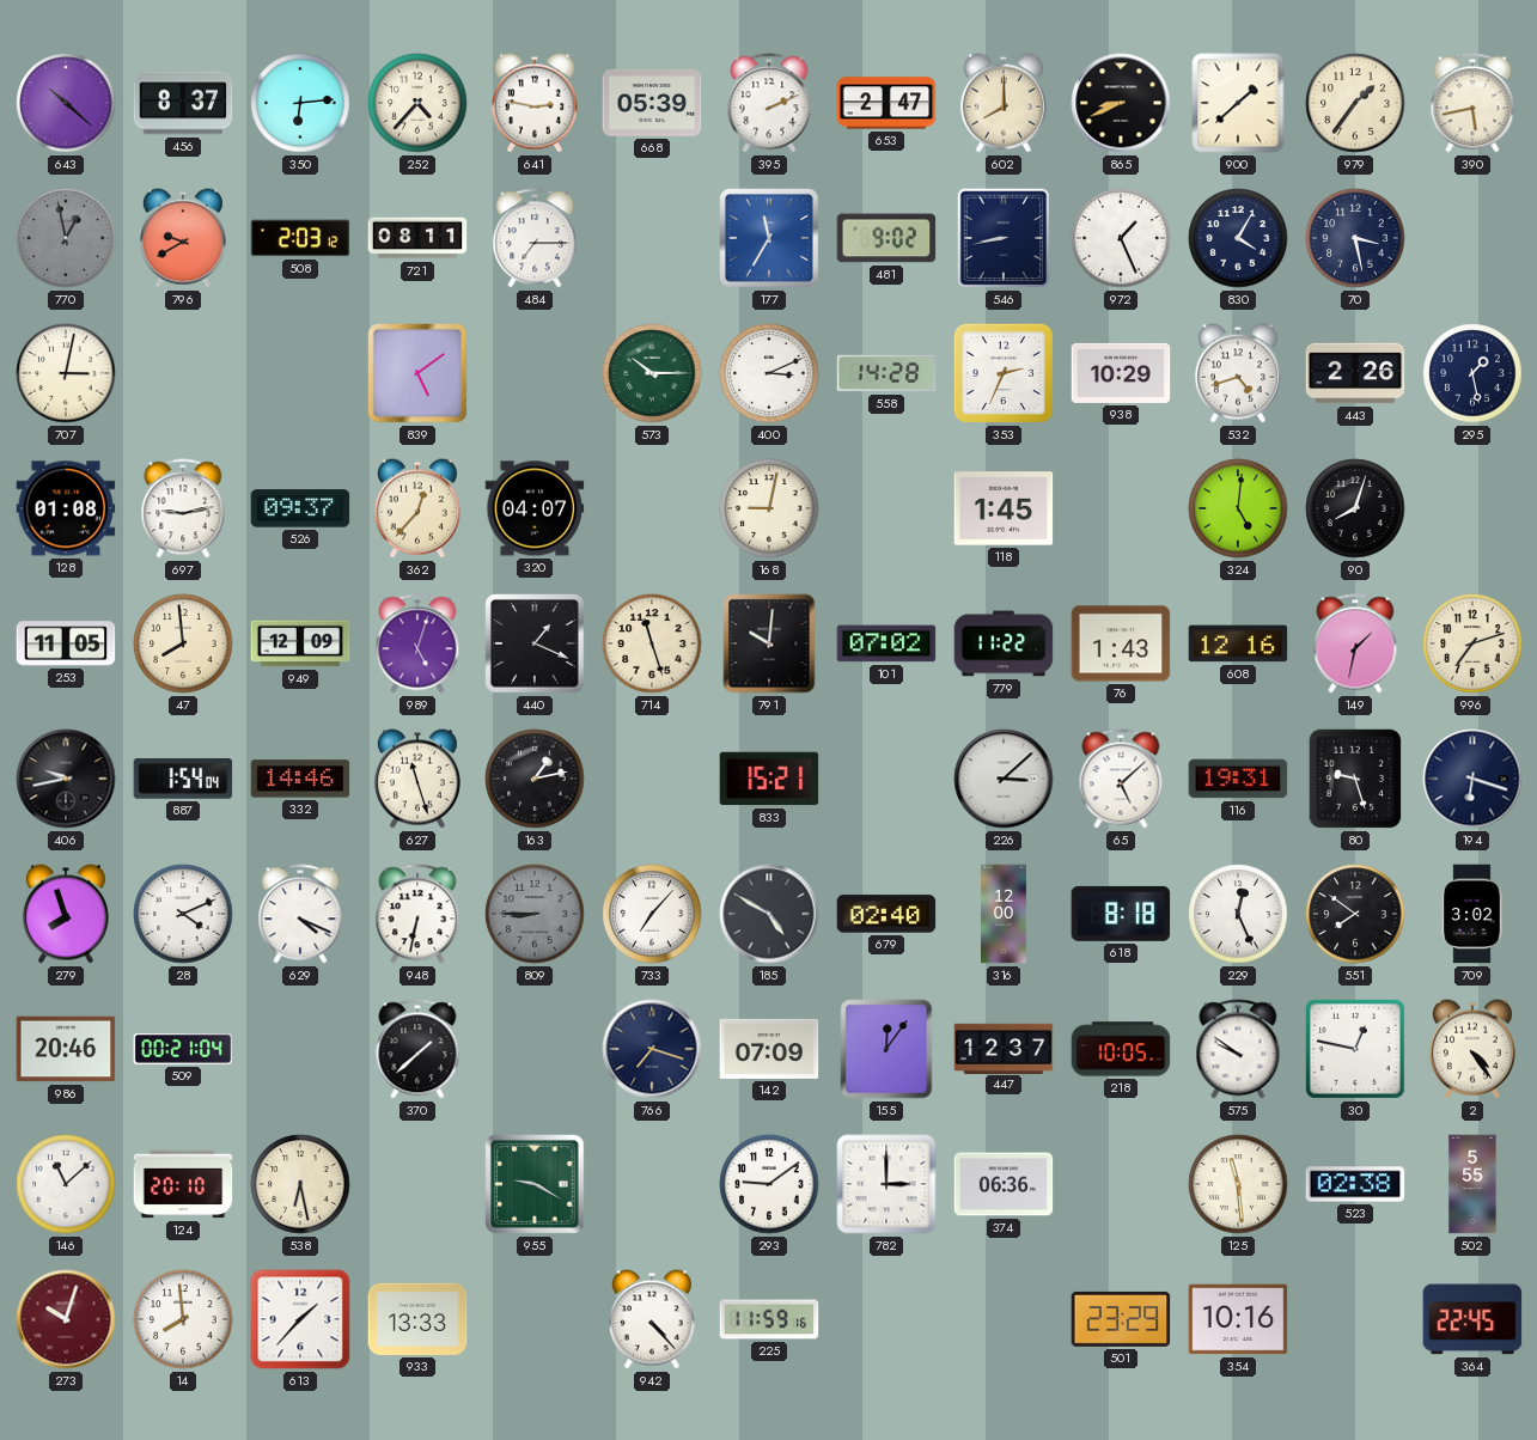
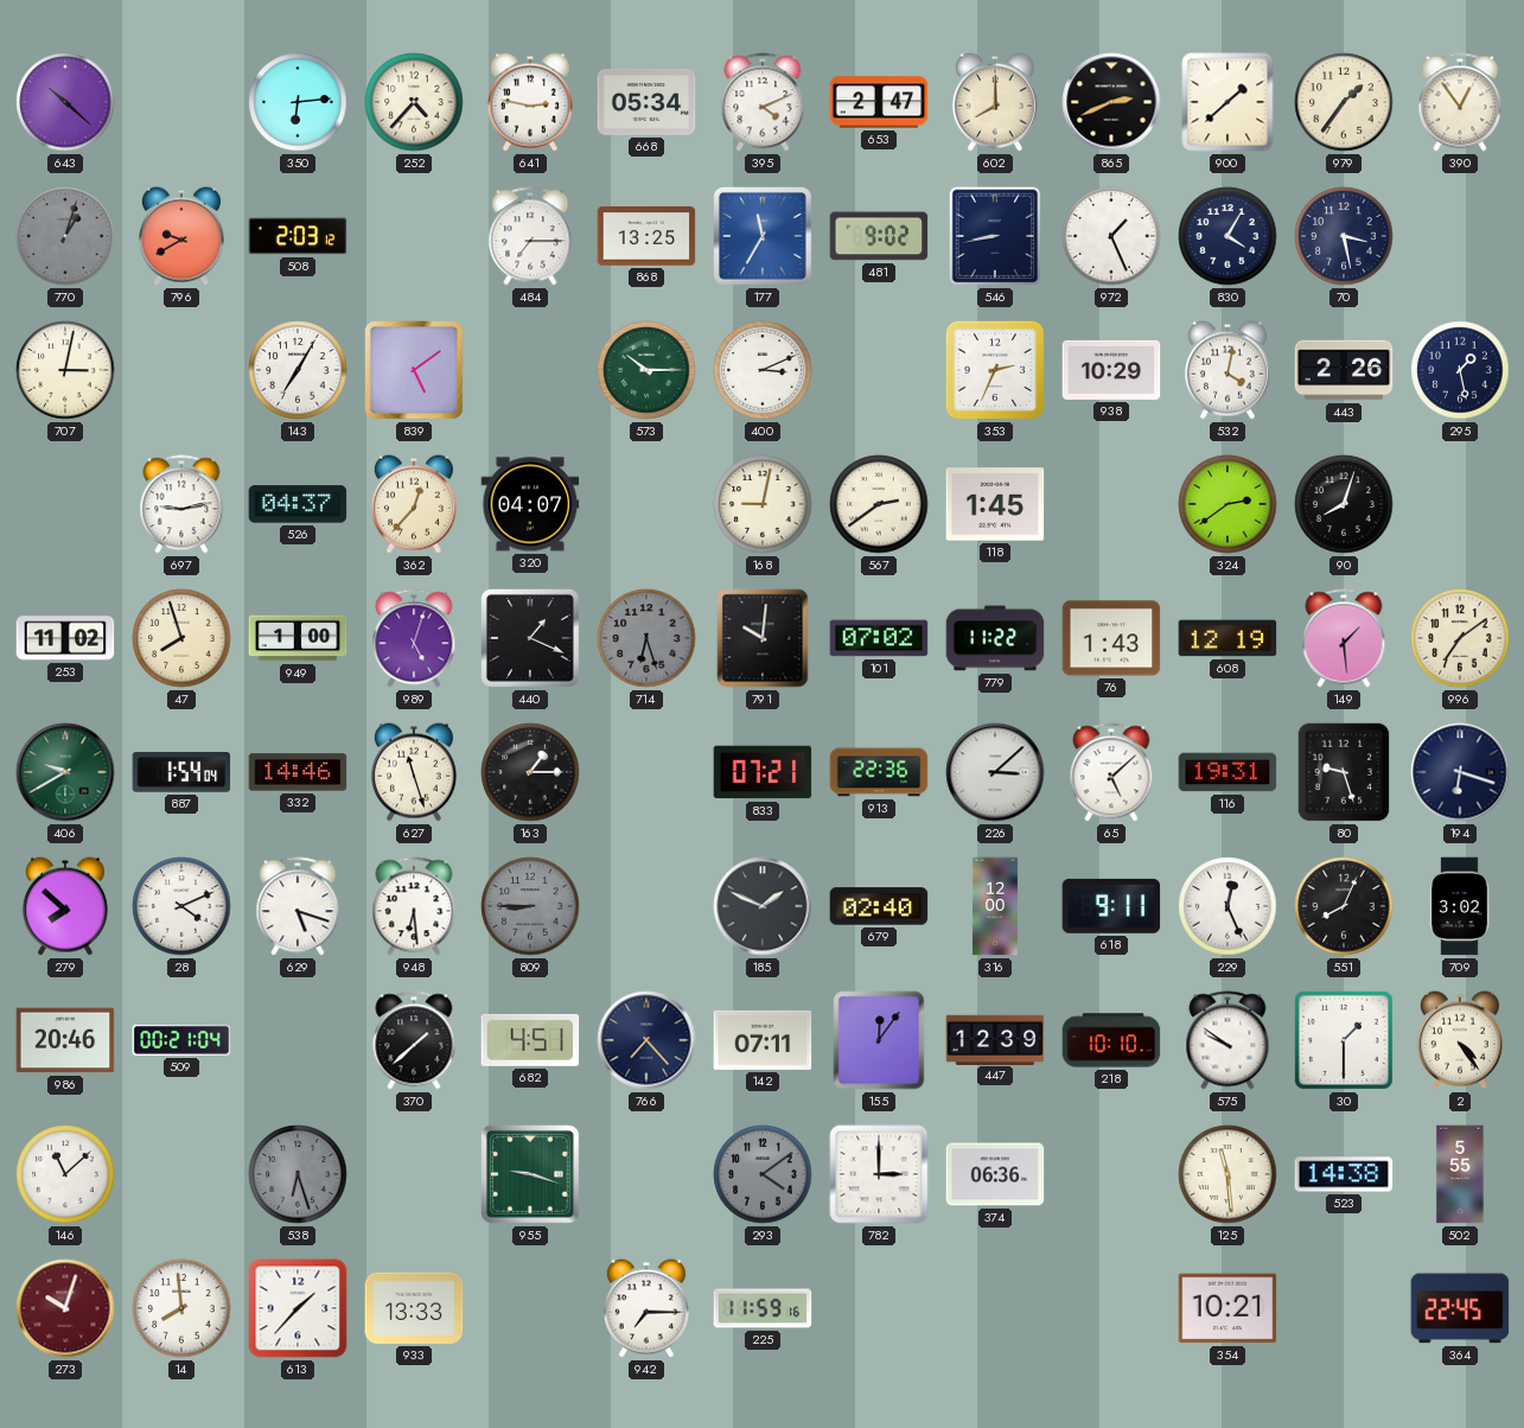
456: 8:37 -> none (183, 103)
668: 05:39 -> 05:34 (646, 102)
395: 2:11 -> 4:11 (763, 102)
865: 8:41 -> 2:41 (1111, 102)
390: 5:43 -> 12:54 (1460, 102)
770: 12:58 -> 1:03 (65, 236)
721: 08:11 -> none (417, 238)
868: none -> 13:25 (646, 236)
143: none -> 7:05 (298, 370)
558: 14:28 -> none (886, 373)
532: 4:42 -> 4:02 (1228, 370)
128: 01:08 -> none (66, 508)
526: 09:37 -> 04:37 (298, 504)
567: none -> 2:39 (879, 504)
324: 5:01 -> 2:39 (1228, 504)
253: 11:05 -> 11:02 (65, 638)
47: 7:59 -> 7:57 (181, 638)
949: 12:09 -> 1:00 (298, 638)
714: 11:27 -> 6:27 (646, 638)
714 dial: cream -> grey (646, 638)
608: 12:16 -> 12:19 (1228, 638)
149: 1:32 -> 1:29 (1344, 638)
996: 7:12 -> 7:09 (1460, 638)
406: 9:43 -> 9:40 (65, 772)
406 dial: black -> green (65, 772)
163: 1:13 -> 1:15 (530, 772)
833: 15:21 -> 07:21 (763, 772)
913: none -> 22:36 (879, 772)
279: 7:57 -> 7:52 (65, 906)
629: 4:19 -> 5:18 (298, 906)
948: 6:32 -> 6:29 (414, 906)
733: 7:07 -> none (652, 914)
185: 4:50 -> 1:49 (763, 906)
618: 8:18 -> 9:11 (1111, 906)
551: 7:51 -> 8:04 (1344, 906)
682: none -> 4:51 (530, 1040)
766: 7:18 -> 7:23 (646, 1040)
142: 07:09 -> 07:11 (763, 1040)
447: 12:37 -> 12:39 (995, 1039)
218: 10:05 -> 10:10 (1111, 1040)
30: 12:47 -> 1:30 (1344, 1040)
124: 20:10 -> none (183, 1184)
538: 6:28 -> 6:27 (298, 1174)
538 dial: cream -> grey (298, 1174)
955: 9:20 -> 9:18 (530, 1174)
293: 9:09 -> 4:09 (763, 1174)
293 dial: white -> grey (763, 1174)
523: 02:38 -> 14:38 (1344, 1174)
942: 4:23 -> 7:15 (646, 1308)
501: 23:29 -> none (1121, 1319)
354: 10:16 -> 10:21 (1228, 1308)
